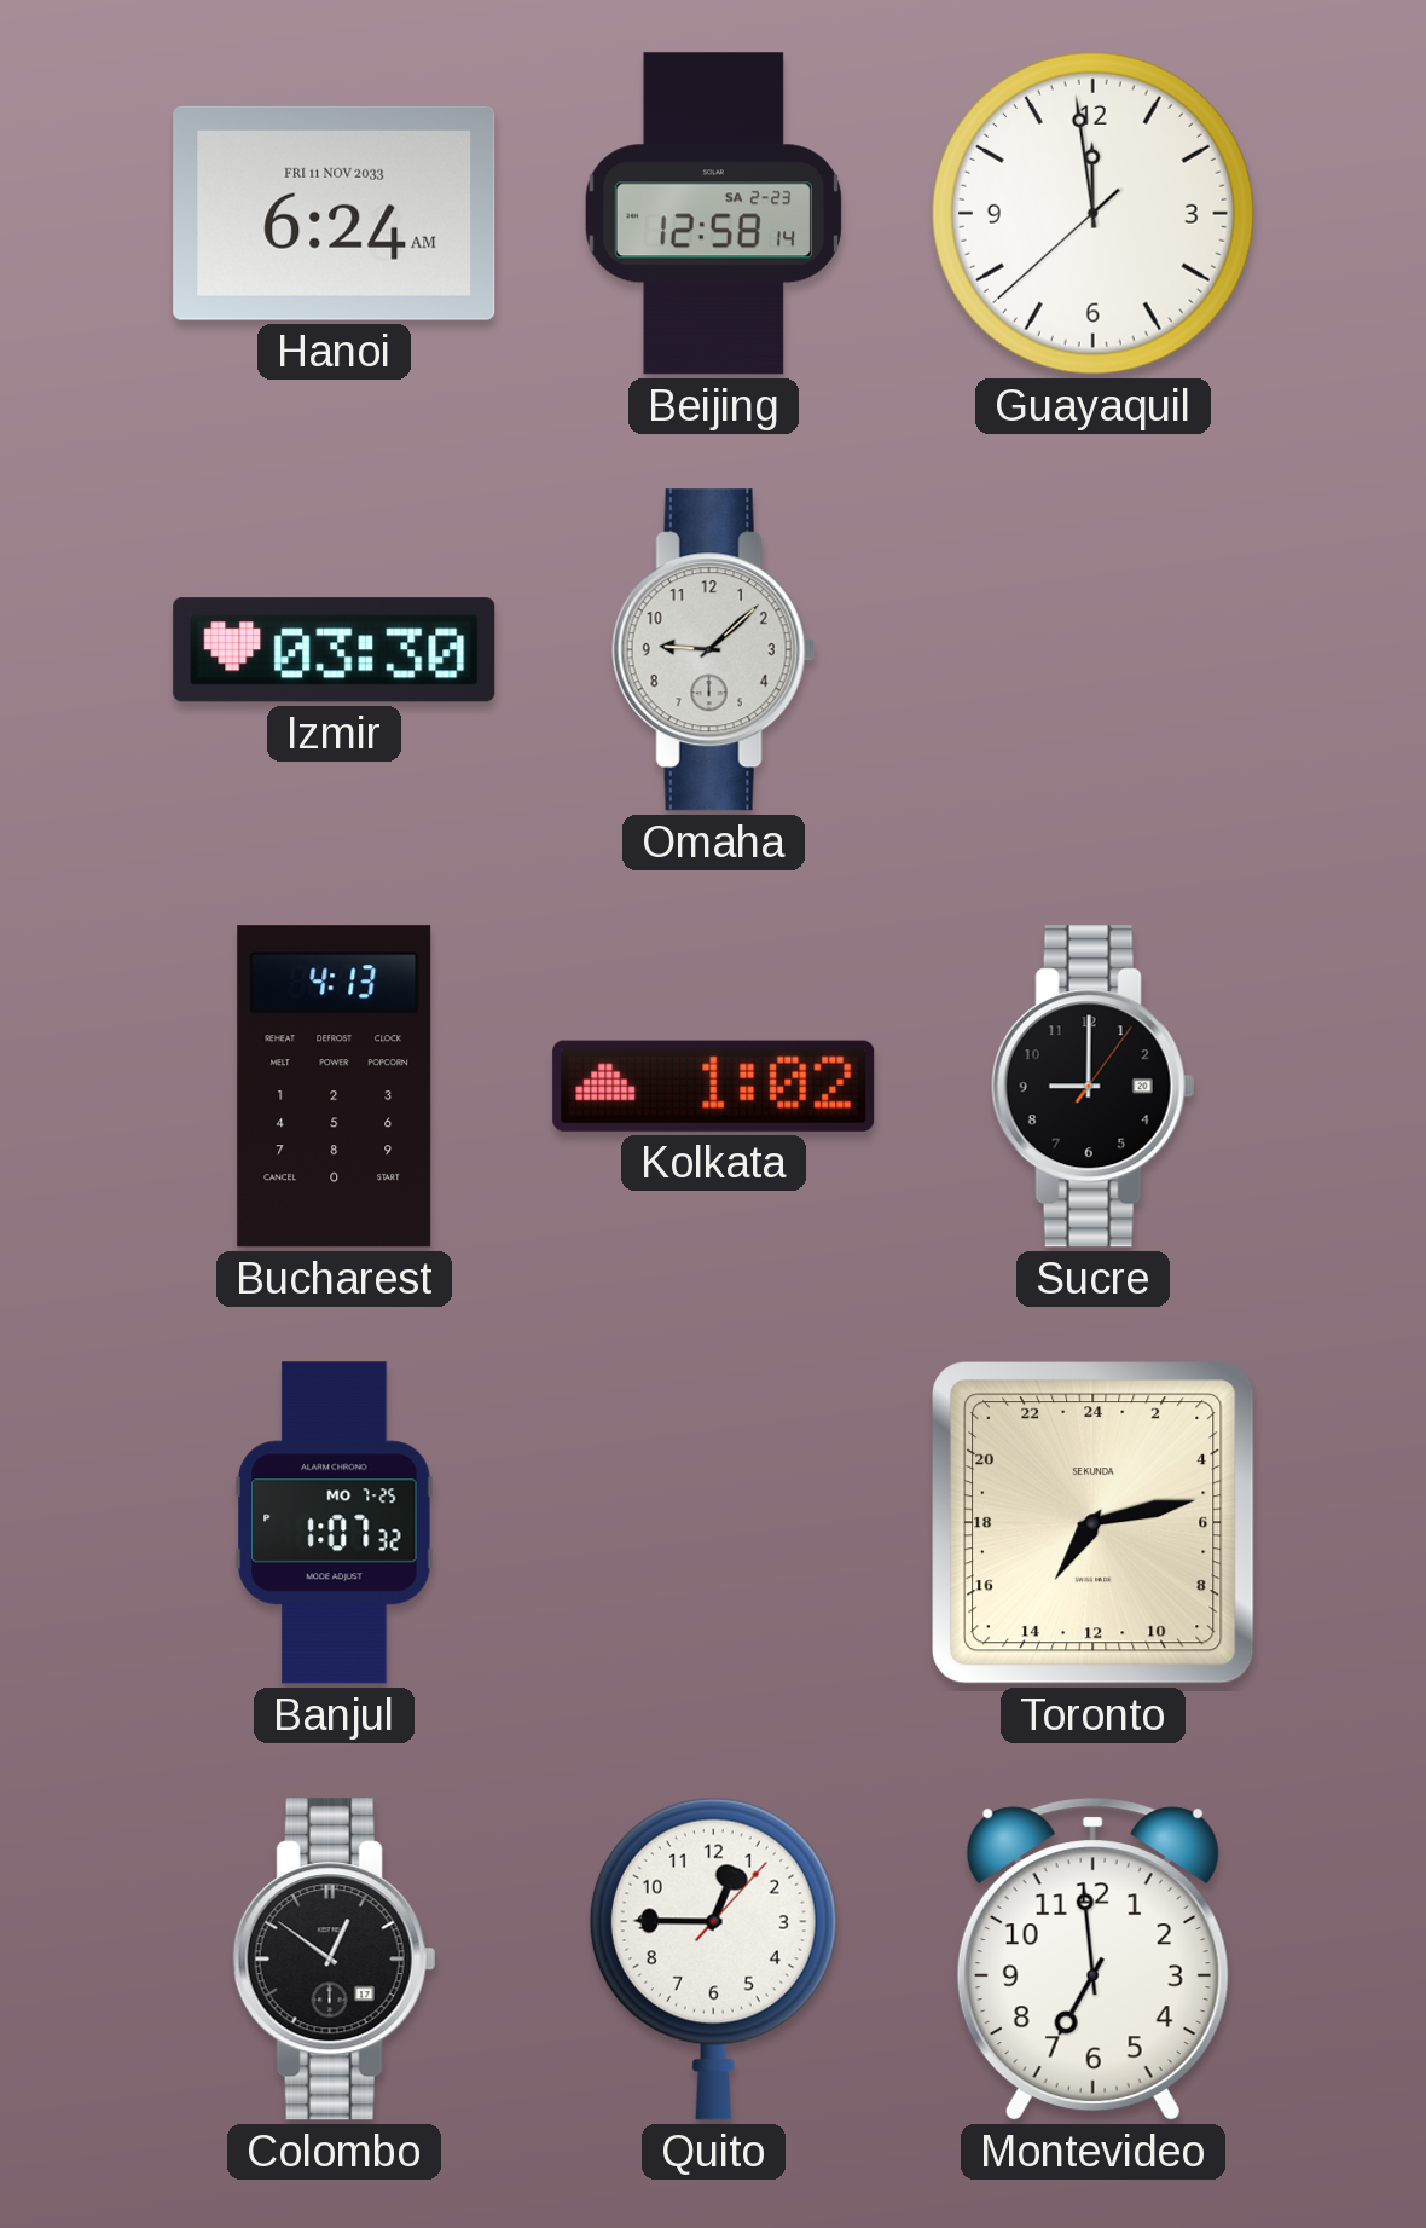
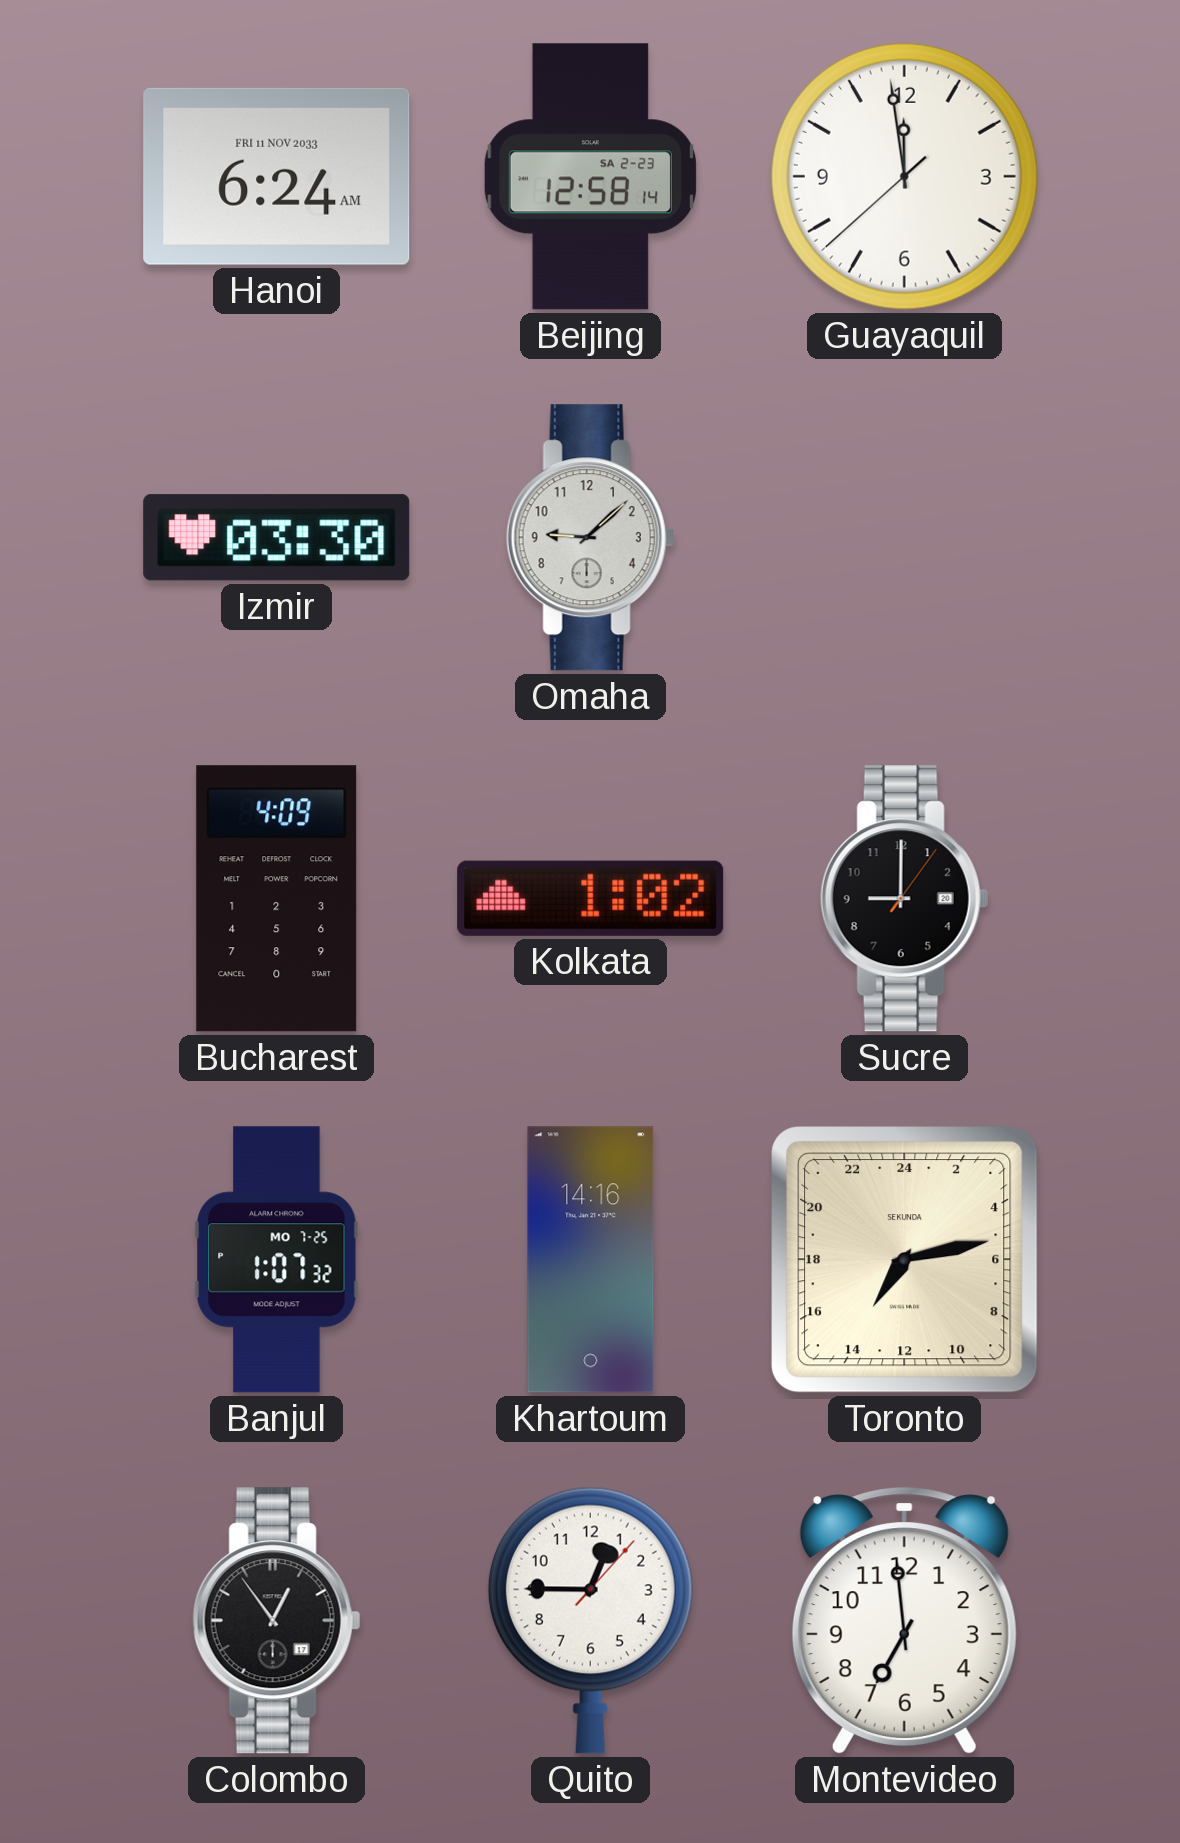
Bucharest: 4:13 -> 4:09 (277, 899)
Khartoum: none -> 14:16 (591, 1260)
Colombo: 12:51 -> 12:54 (276, 1621)
